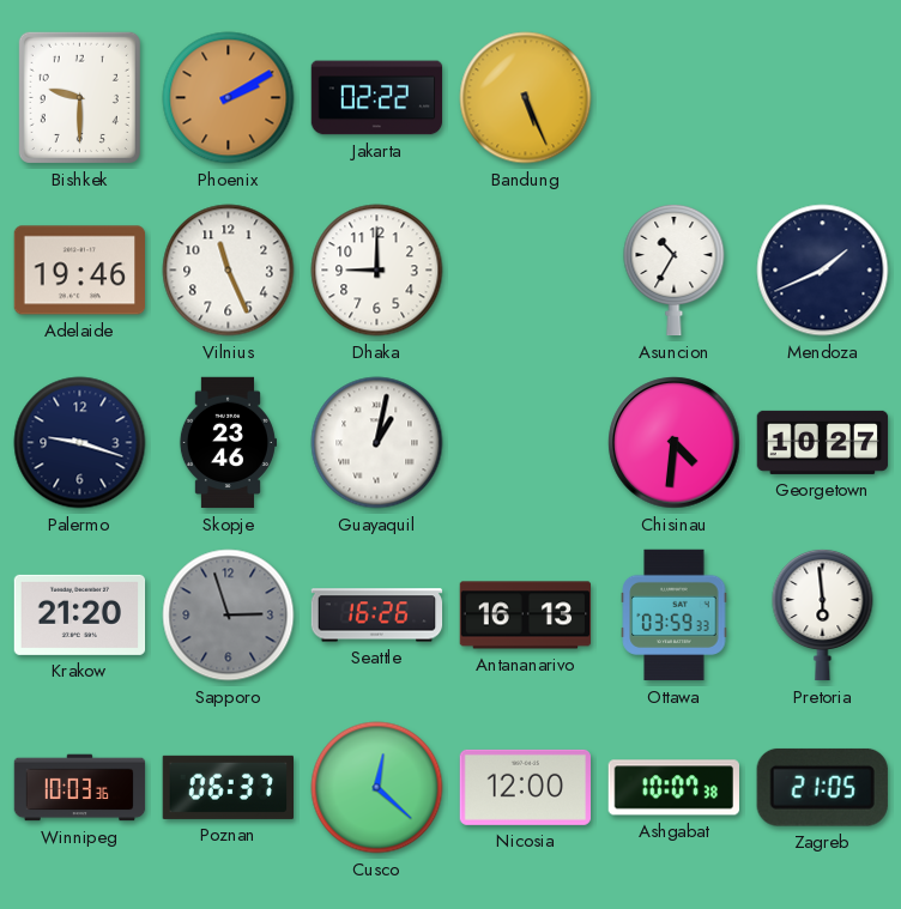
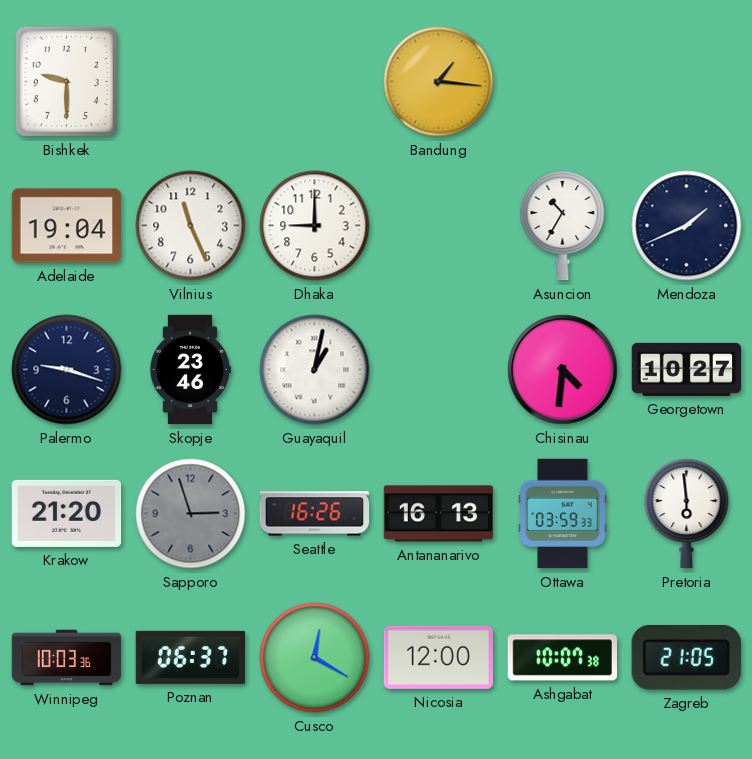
Phoenix: 2:10 -> none (229, 98)
Jakarta: 02:22 -> none (377, 98)
Bandung: 5:26 -> 1:16 (439, 82)
Adelaide: 19:46 -> 19:04 (67, 226)
Cusco: 12:22 -> 12:20 (315, 658)
